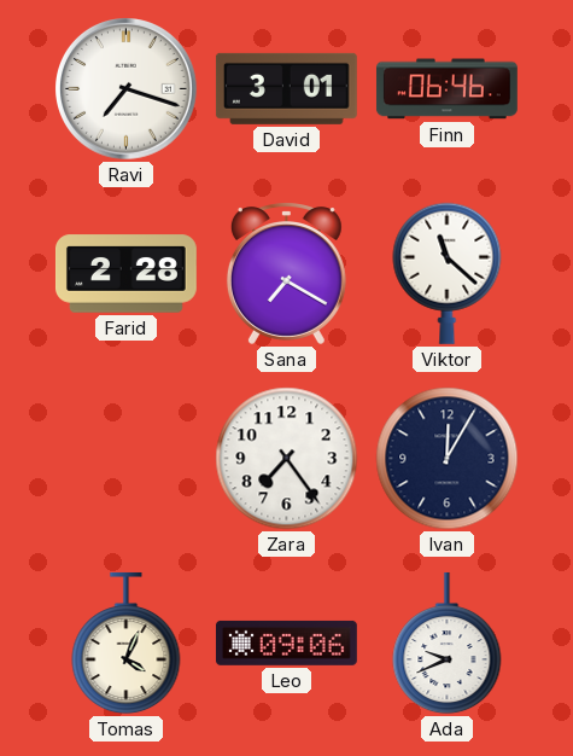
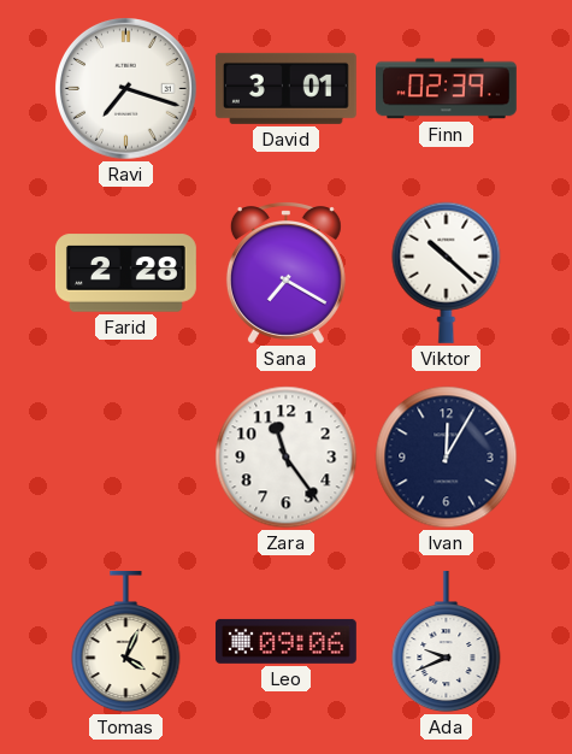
Finn: 06:46 -> 02:39 (446, 89)
Viktor: 11:22 -> 10:22 (447, 272)
Zara: 7:24 -> 11:24 (287, 458)
